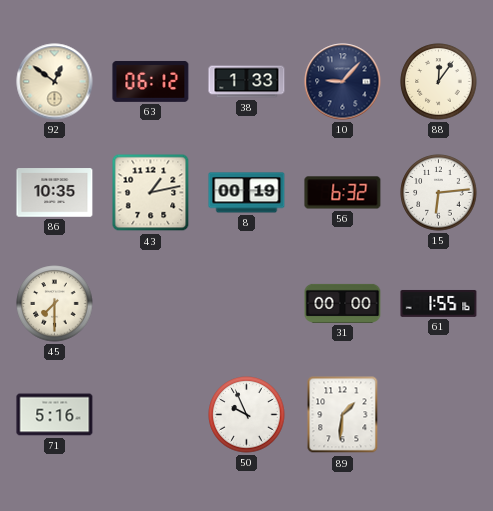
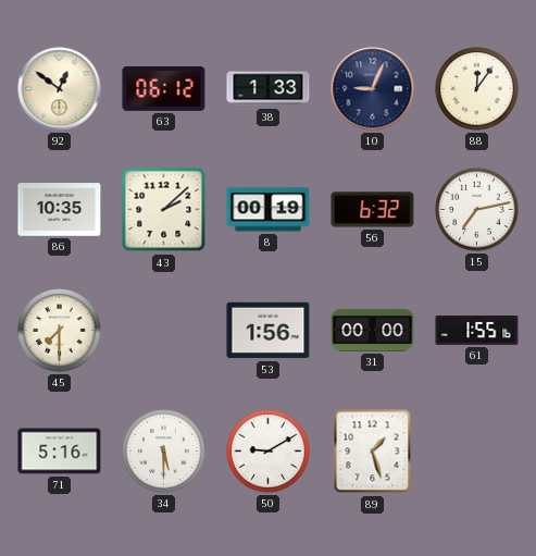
10: 9:07 -> 9:04 (373, 89)
43: 1:13 -> 2:08 (164, 210)
15: 6:14 -> 7:13 (477, 210)
53: none -> 1:56 (269, 331)
34: none -> 5:30 (164, 452)
50: 9:56 -> 9:10 (269, 452)
89: 1:31 -> 1:27 (373, 452)
